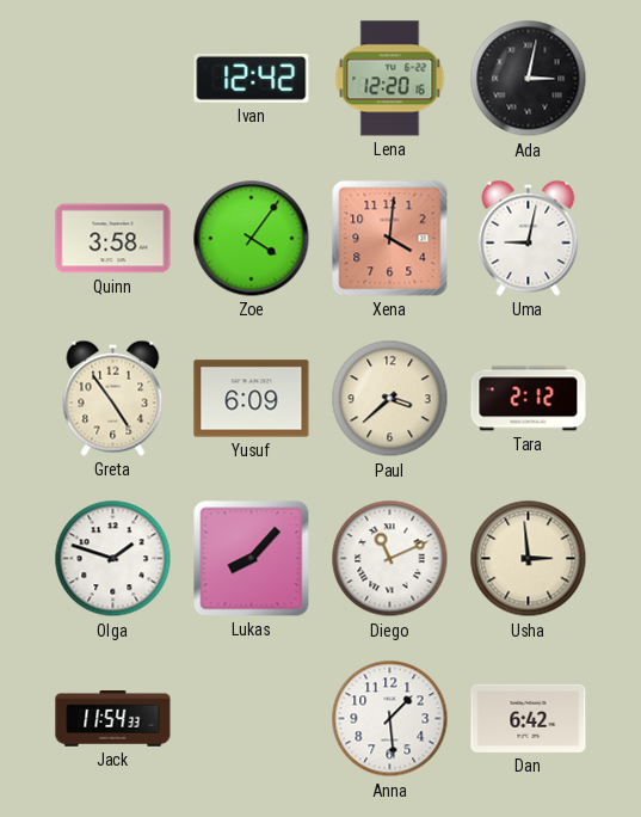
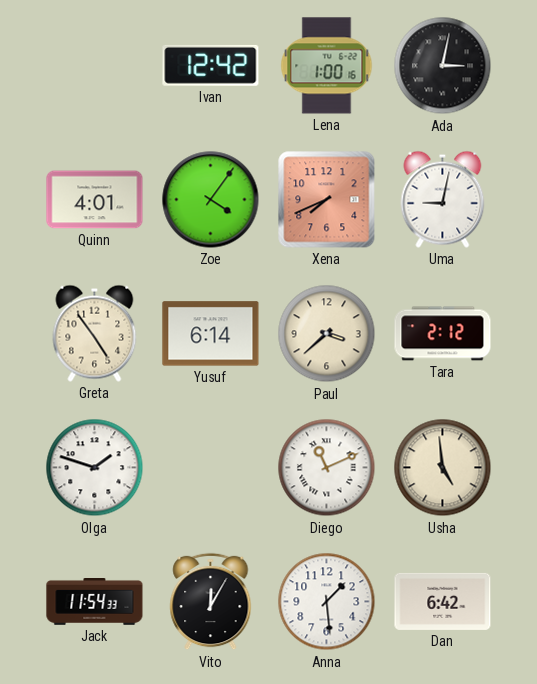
Lena: 12:20 -> 1:00 (327, 66)
Quinn: 3:58 -> 4:01 (95, 200)
Xena: 4:01 -> 7:41 (327, 200)
Yusuf: 6:09 -> 6:14 (211, 334)
Lukas: 8:07 -> none (252, 559)
Usha: 2:59 -> 4:59 (443, 468)
Vito: none -> 12:05 (211, 602)
